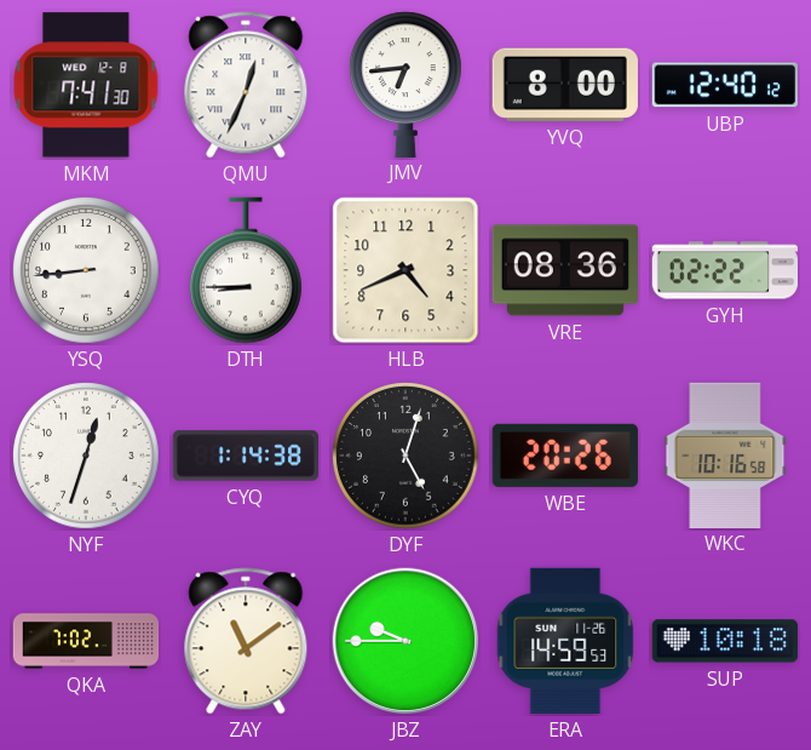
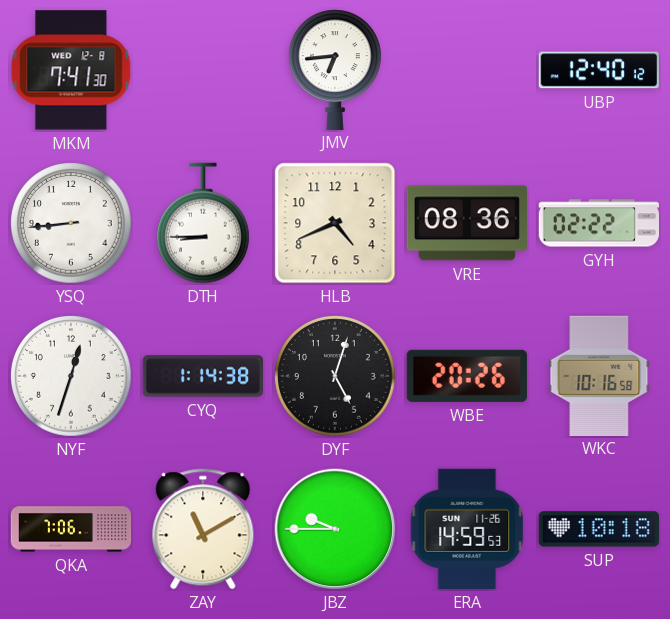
QMU: 12:34 -> none (246, 85)
YVQ: 8:00 -> none (565, 85)
QKA: 7:02 -> 7:06 (71, 529)
ZAY: 11:09 -> 11:10 (203, 529)
